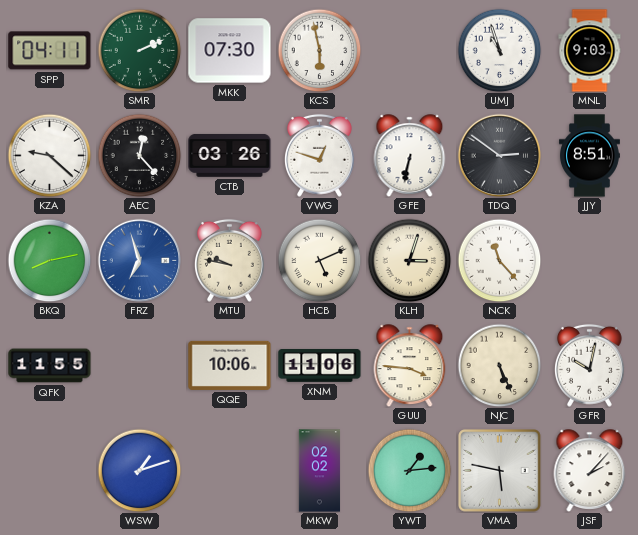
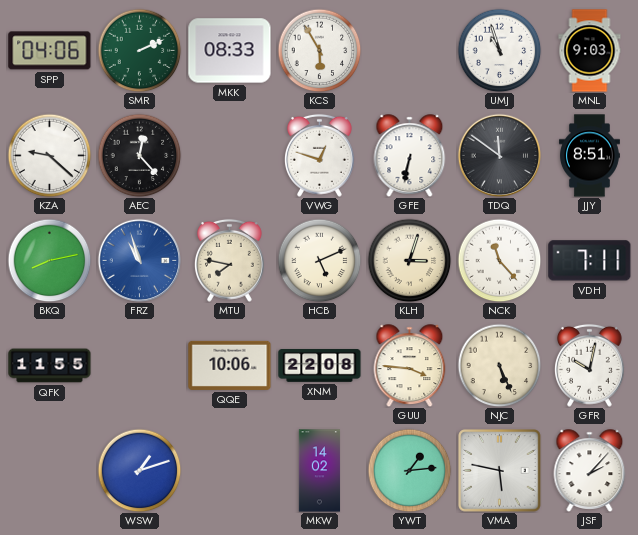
SPP: 04:11 -> 04:06 (50, 51)
MKK: 07:30 -> 08:33 (230, 51)
KCS: 5:58 -> 5:55 (319, 50)
CTB: 03:26 -> none (230, 155)
TDQ: 2:51 -> 11:51 (499, 155)
FRZ: 6:57 -> 10:57 (139, 260)
MTU: 9:47 -> 7:47 (230, 260)
VDH: none -> 7:11 (590, 261)
XNM: 11:06 -> 22:08 (320, 366)
MKW: 02:02 -> 14:02 (320, 471)
